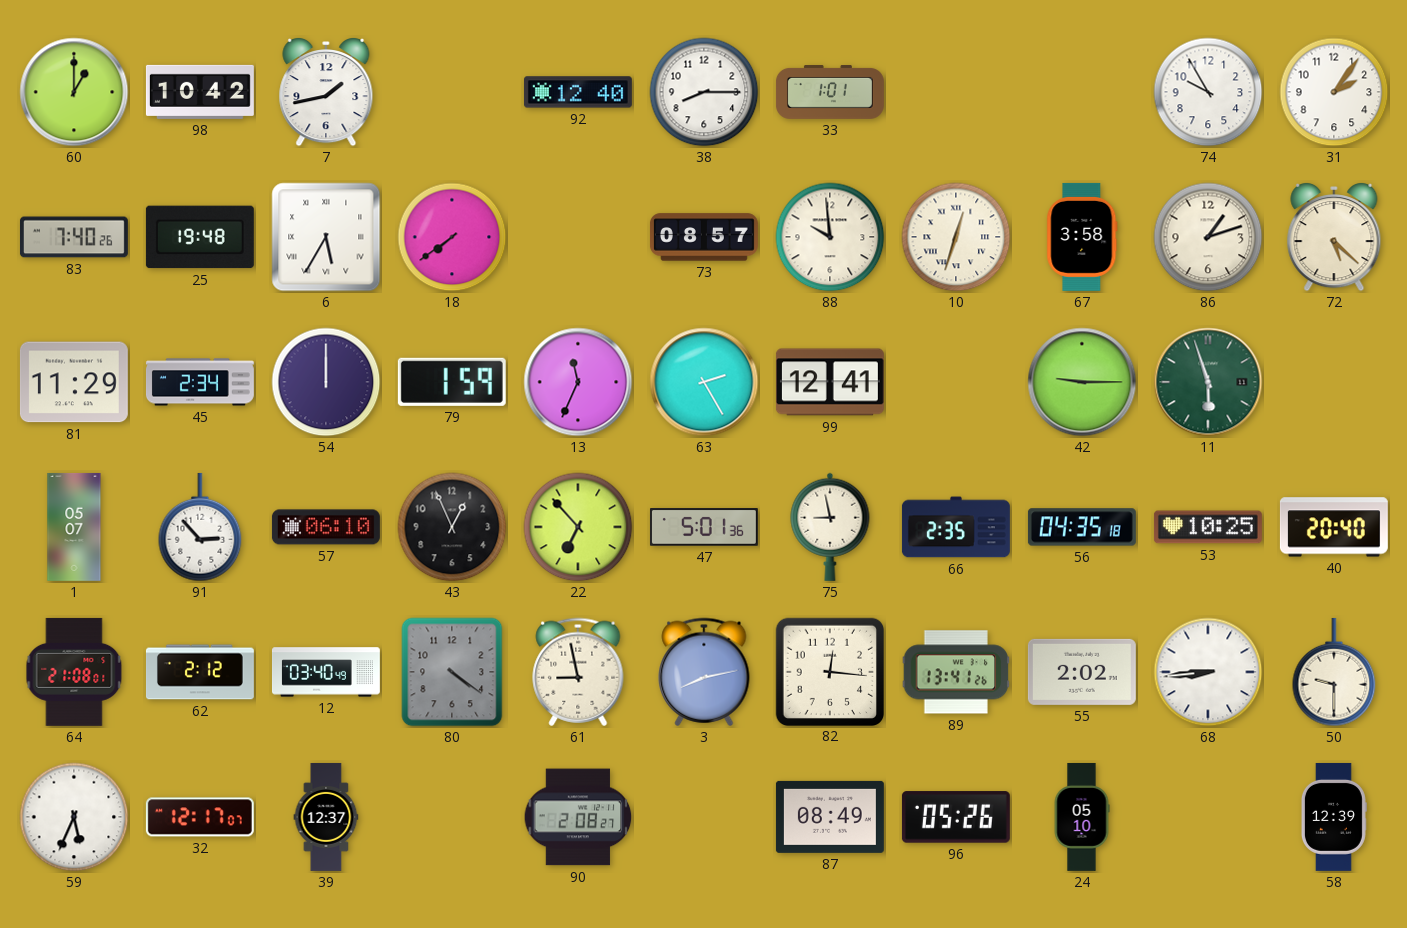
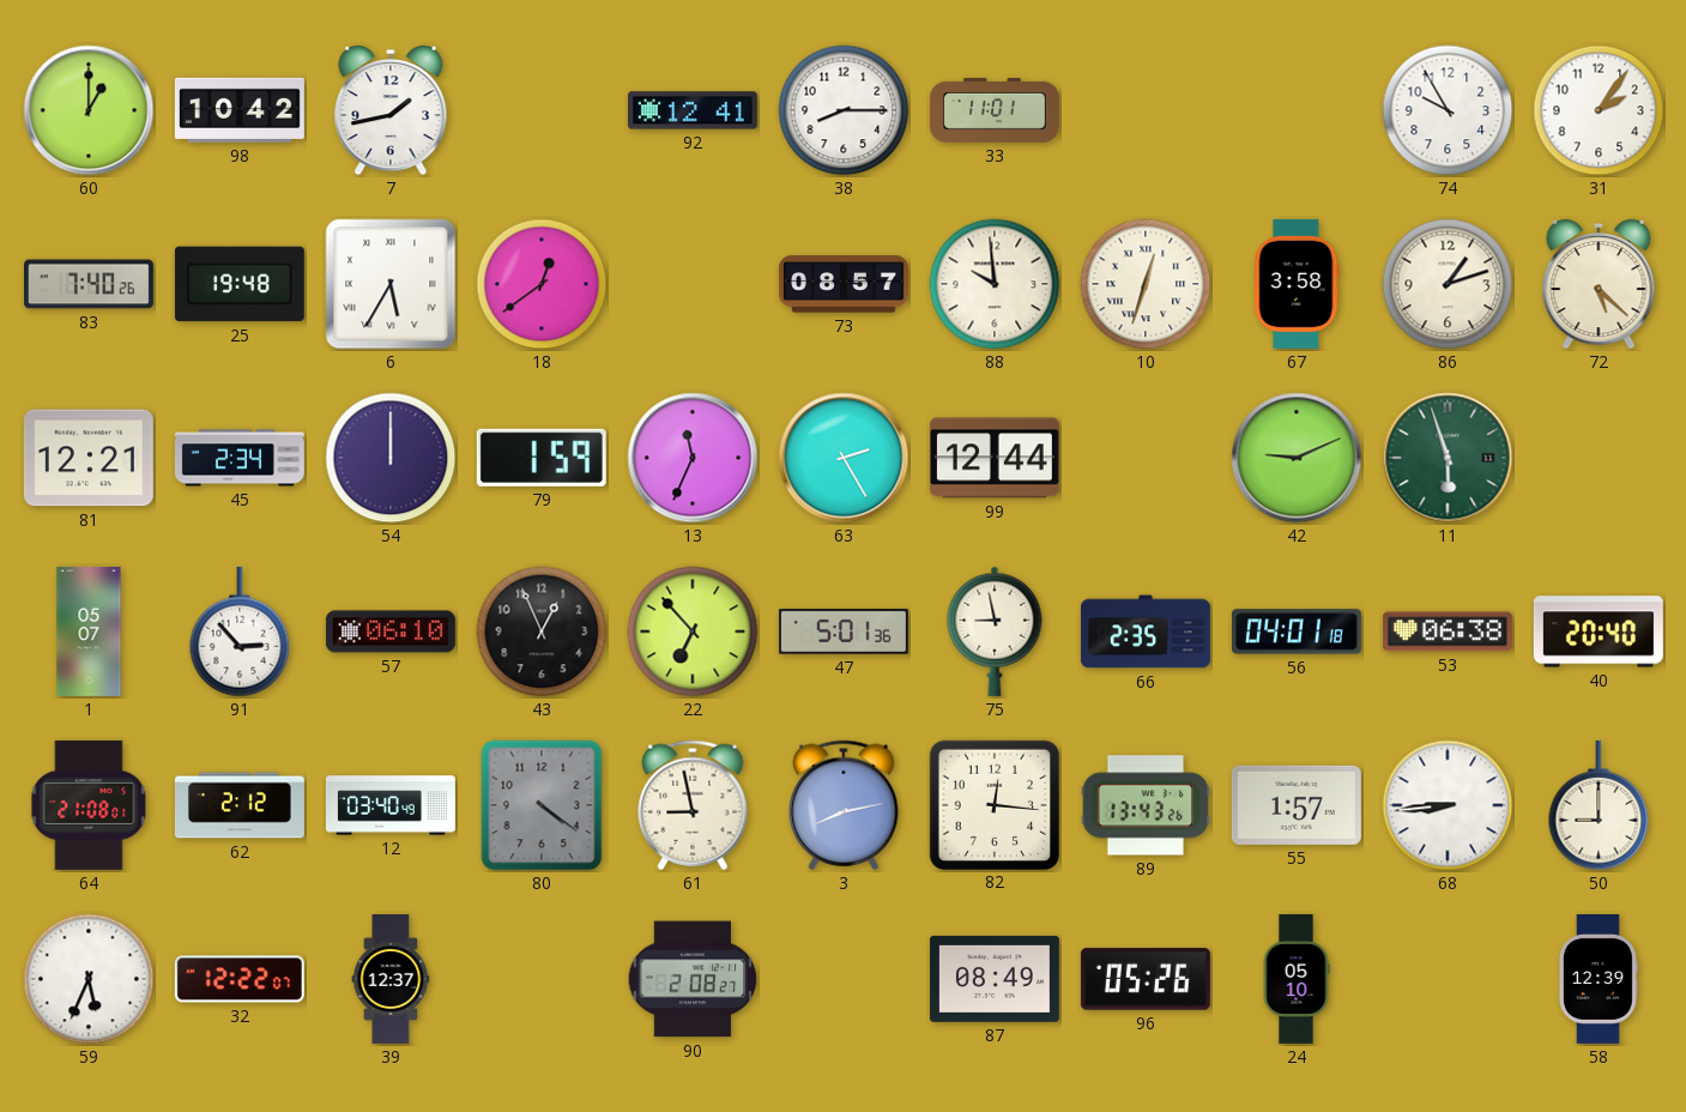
92: 12:40 -> 12:41 (693, 110)
33: 1:01 -> 11:01 (995, 111)
18: 7:39 -> 12:39 (542, 284)
81: 11:29 -> 12:21 (89, 458)
99: 12:41 -> 12:44 (995, 458)
42: 9:15 -> 9:11 (1297, 458)
56: 04:35 -> 04:01 (1297, 631)
53: 10:25 -> 06:38 (1448, 631)
89: 13:41 -> 13:43 (1146, 805)
55: 2:02 -> 1:57 (1297, 805)
50: 9:30 -> 9:00 (1599, 805)
32: 12:17 -> 12:22 (240, 979)
